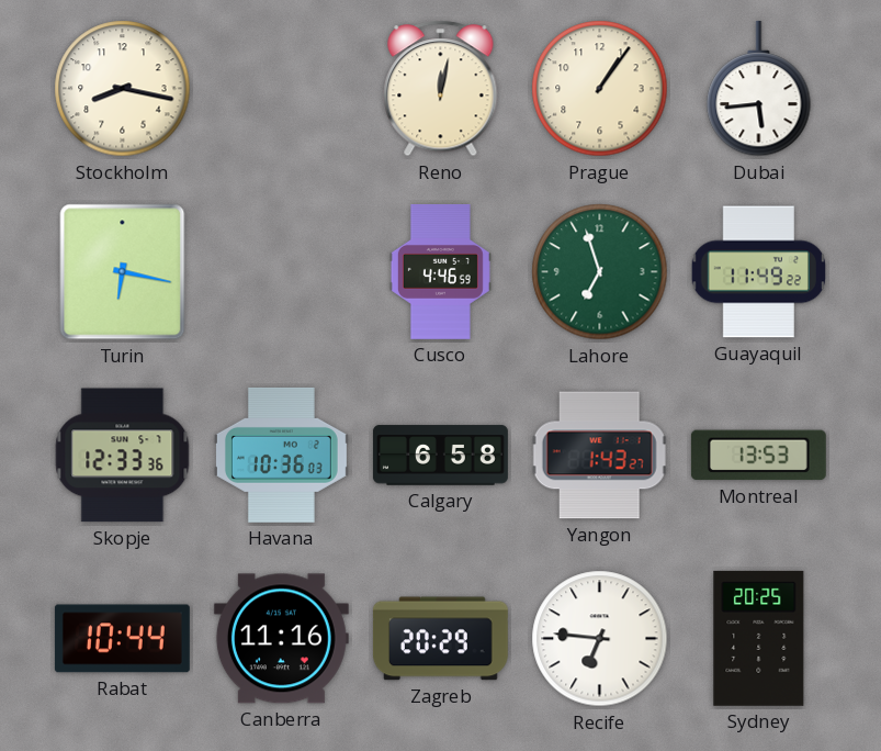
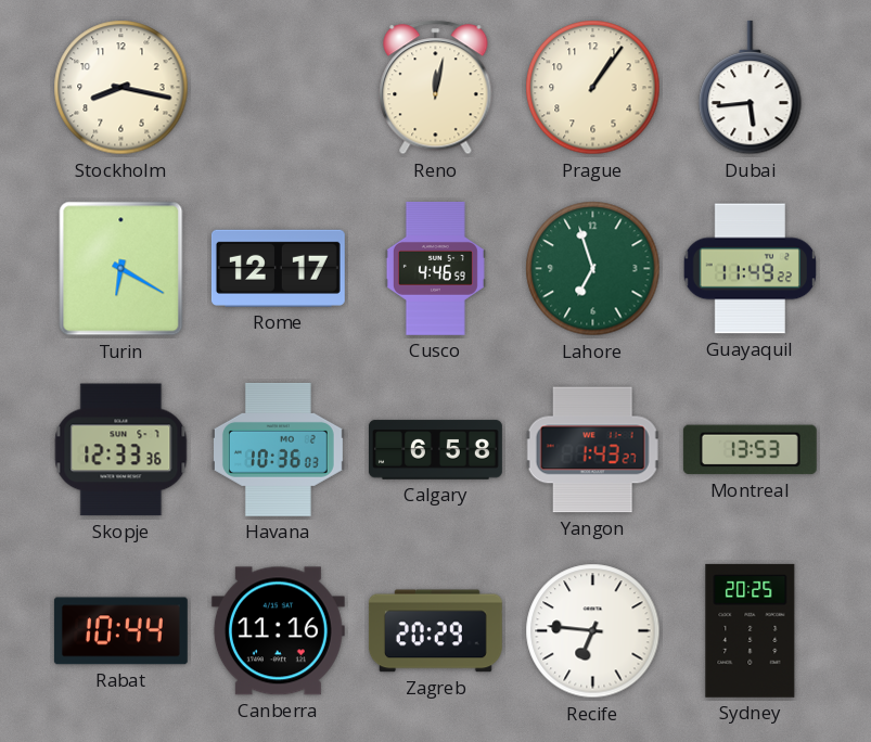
Turin: 6:17 -> 6:20 (121, 269)
Rome: none -> 12:17 (278, 268)
